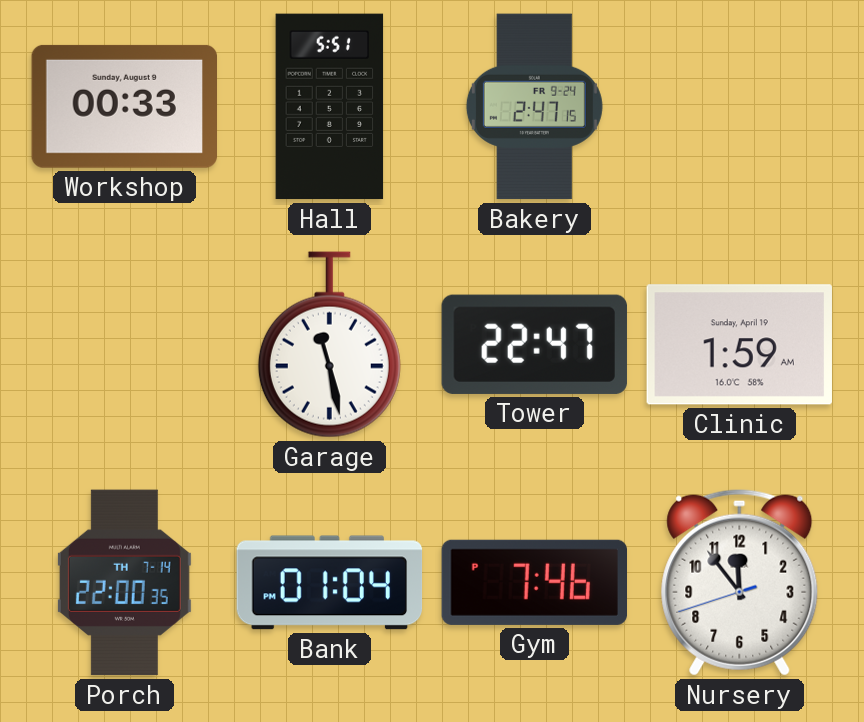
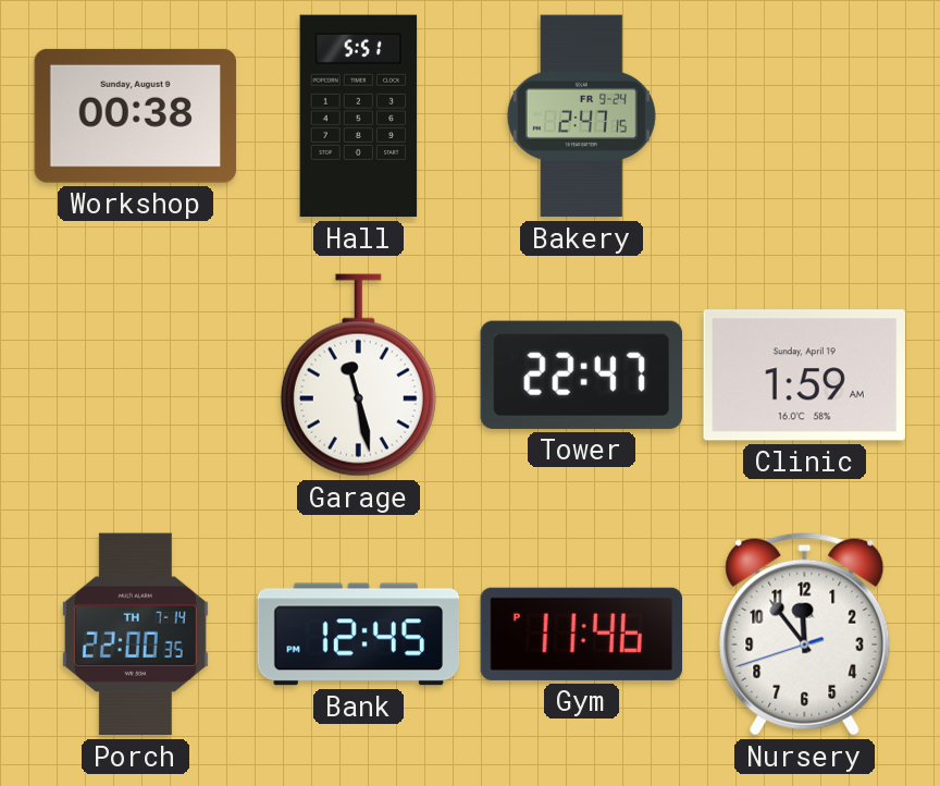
Workshop: 00:33 -> 00:38 (135, 115)
Bank: 01:04 -> 12:45 (359, 635)
Gym: 7:46 -> 11:46 (581, 634)
